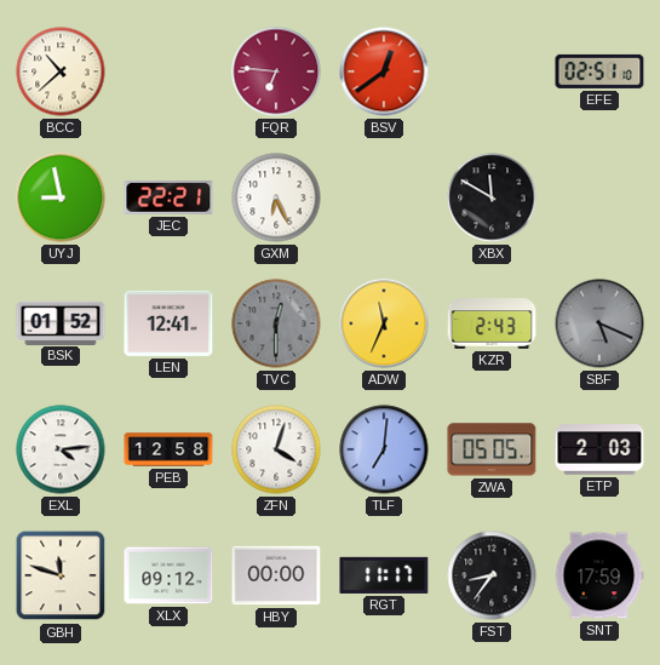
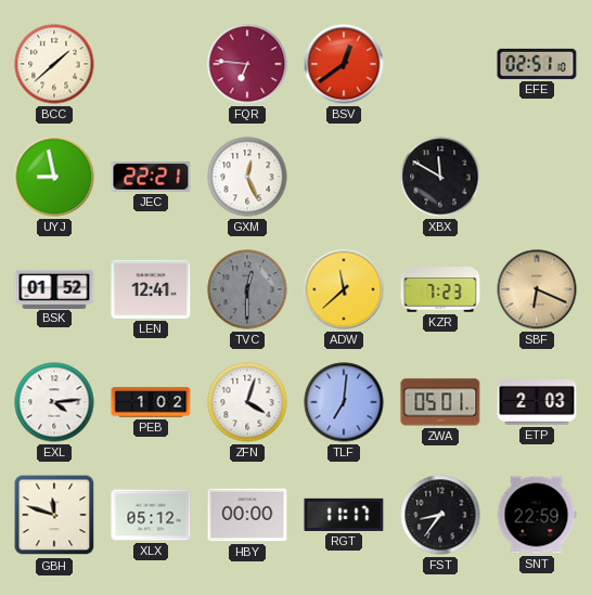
BCC: 10:38 -> 1:38 (54, 64)
GXM: 6:26 -> 12:26 (247, 177)
ADW: 11:34 -> 11:38 (344, 289)
KZR: 2:43 -> 7:23 (440, 289)
SBF: 5:19 -> 6:19 (537, 289)
SBF dial: grey -> champagne (537, 289)
PEB: 12:58 -> 1:02 (151, 402)
ZWA: 05:05 -> 05:01 (440, 402)
XLX: 09:12 -> 05:12 (151, 515)
SNT: 17:59 -> 22:59 (537, 515)
